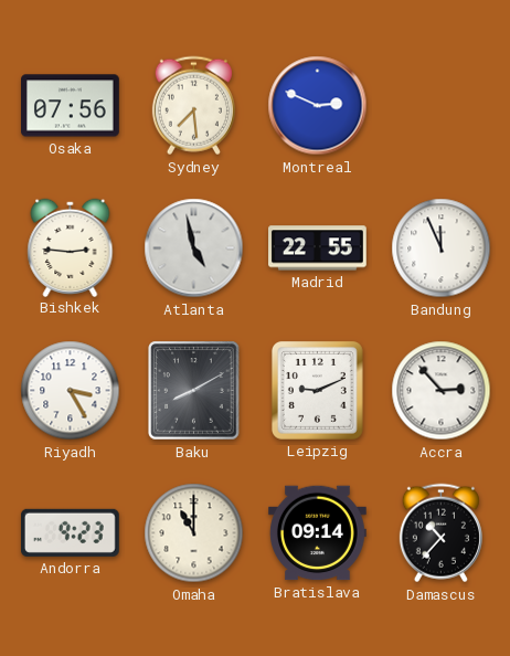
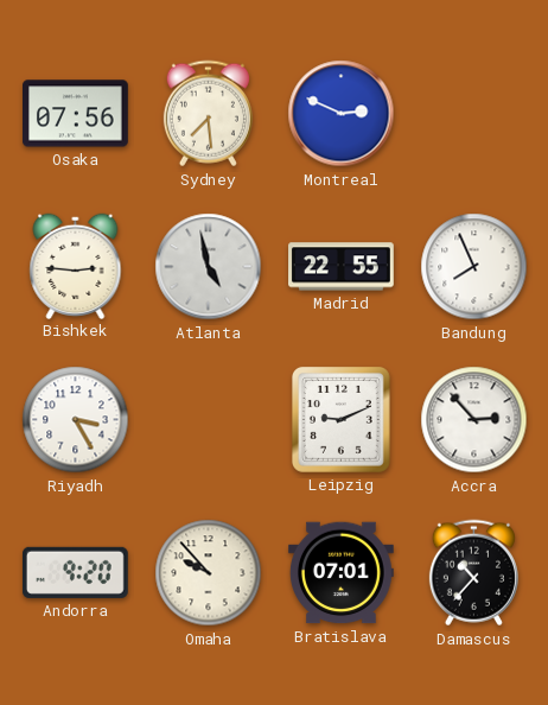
Bandung: 11:56 -> 7:56 (474, 267)
Baku: 8:10 -> none (194, 391)
Andorra: 9:23 -> 9:20 (75, 572)
Omaha: 11:00 -> 9:53 (209, 573)
Bratislava: 09:14 -> 07:01 (342, 573)
